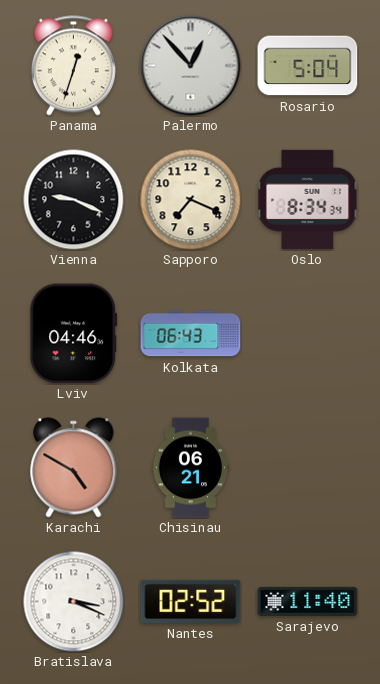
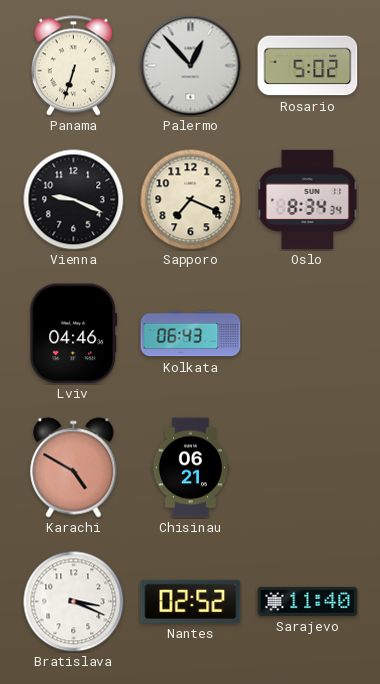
Panama: 12:33 -> 6:33 (73, 66)
Rosario: 5:04 -> 5:02 (308, 66)
